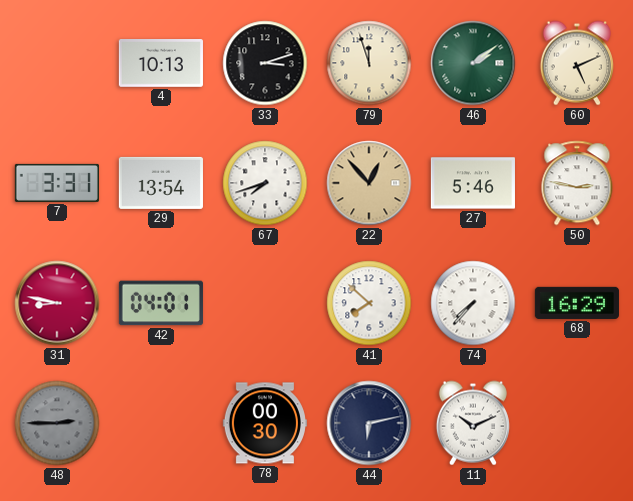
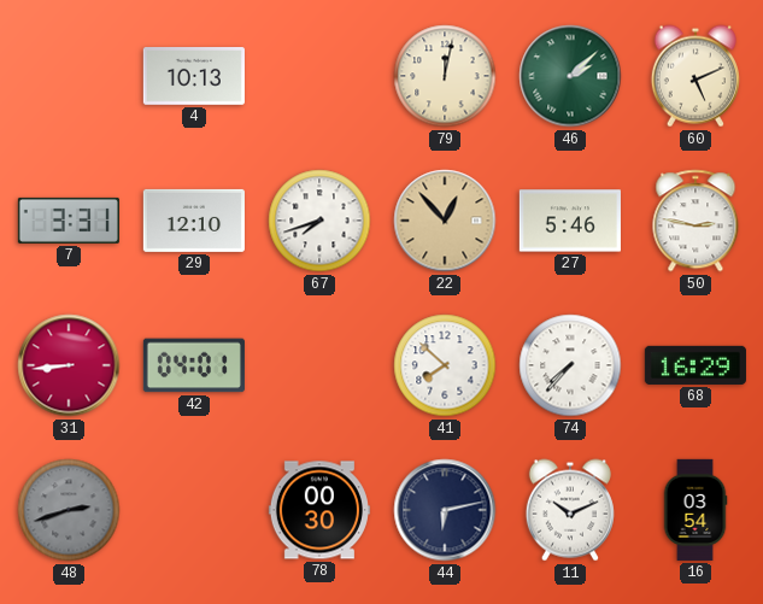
33: 3:12 -> none (265, 63)
79: 11:57 -> 12:02 (445, 76)
46: 2:09 -> 2:08 (570, 76)
29: 13:54 -> 12:10 (194, 221)
31: 8:47 -> 8:44 (69, 365)
48: 2:45 -> 2:42 (69, 510)
16: none -> 03:54 (695, 510)
